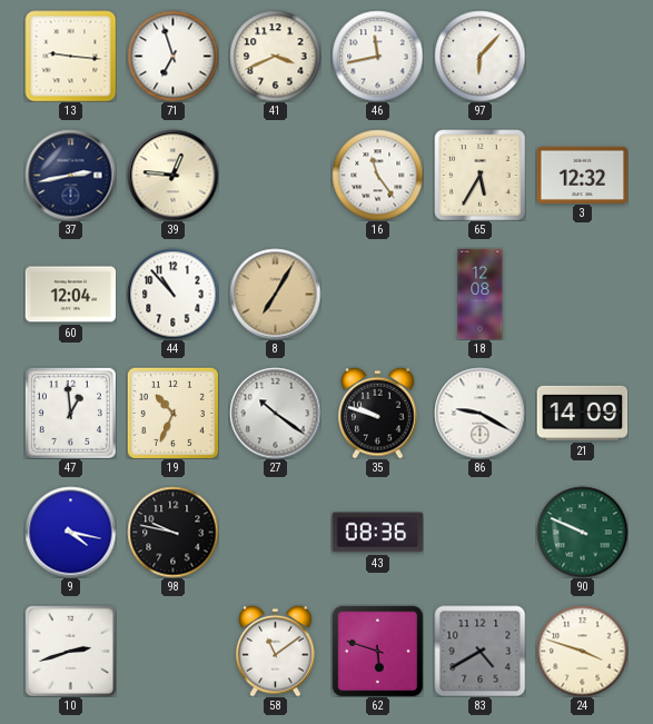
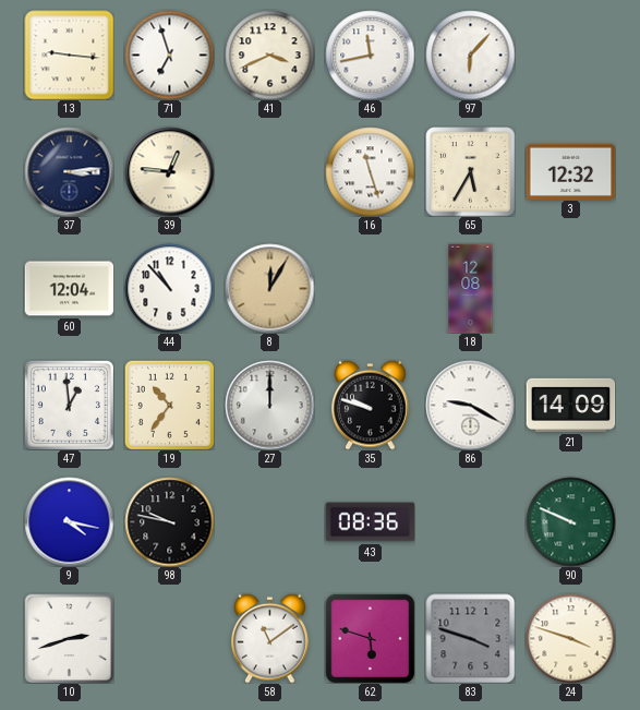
37: 2:43 -> 3:14 (69, 171)
16: 11:24 -> 11:27 (370, 171)
8: 7:05 -> 12:05 (269, 288)
19: 10:34 -> 10:36 (169, 405)
27: 10:21 -> 12:00 (269, 405)
83: 4:40 -> 3:48 (470, 638)
